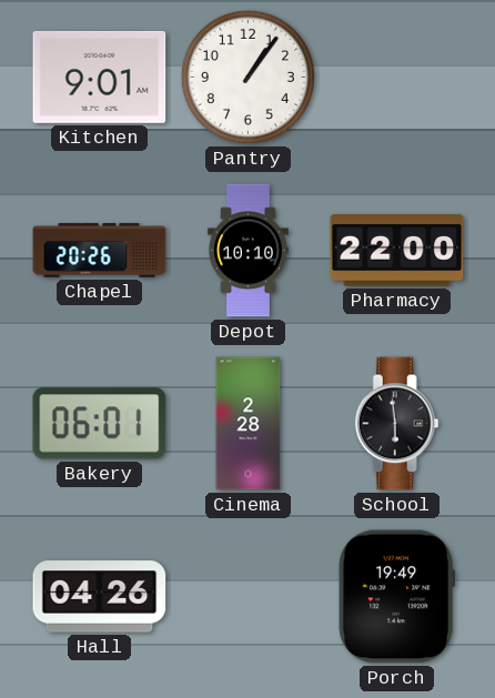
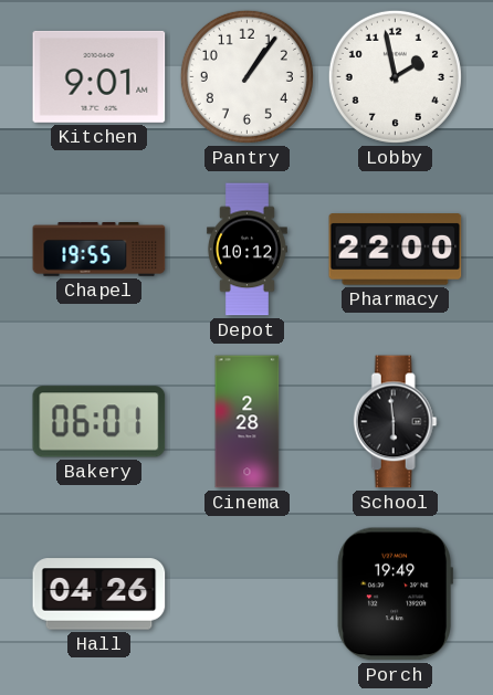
Lobby: none -> 1:58 (395, 76)
Chapel: 20:26 -> 19:55 (99, 250)
Depot: 10:10 -> 10:12 (246, 250)
